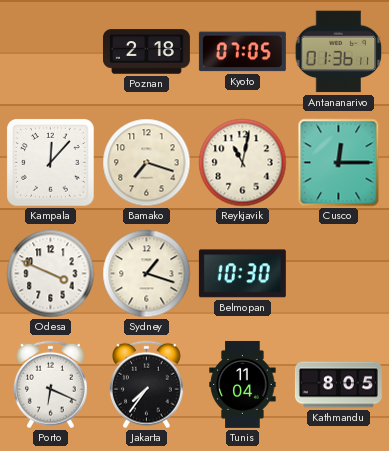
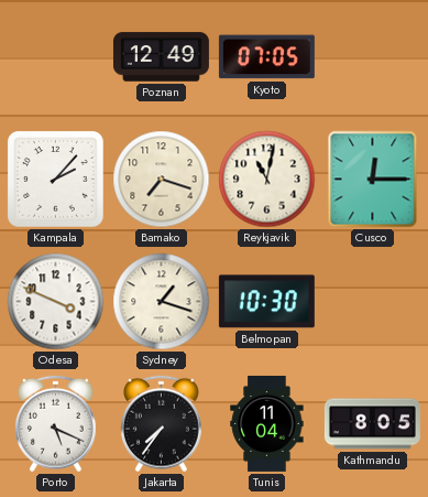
Poznan: 2:18 -> 12:49 (161, 57)
Antananarivo: 01:36 -> none (339, 52)
Kampala: 12:07 -> 2:07 (56, 180)
Porto: 6:19 -> 5:19 (56, 424)
